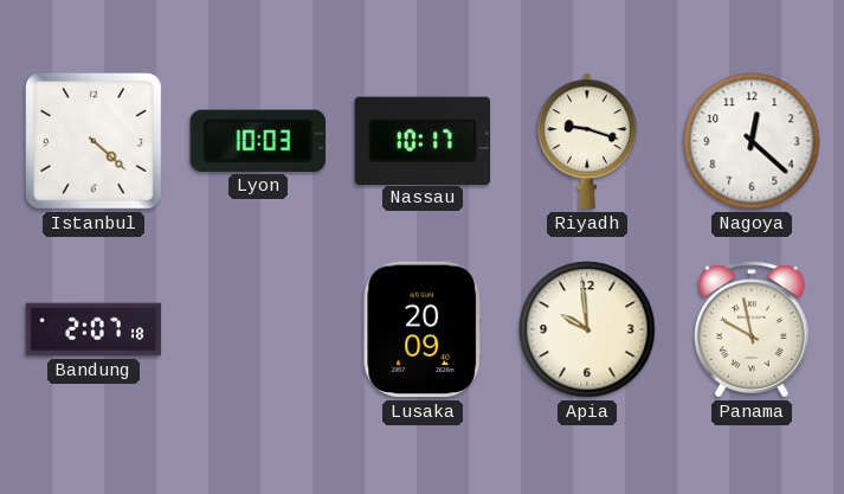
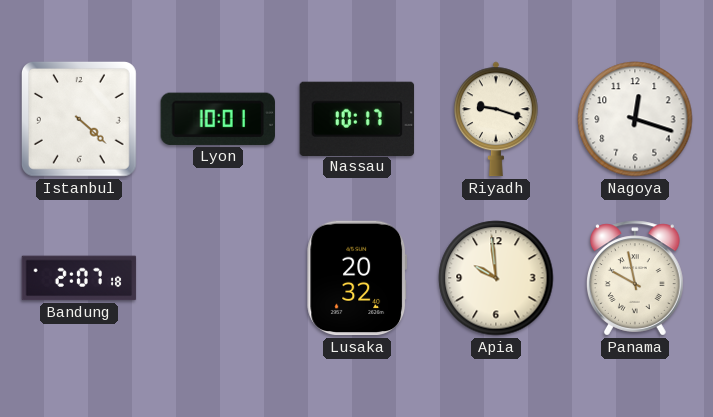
Lyon: 10:03 -> 10:01 (218, 119)
Nagoya: 12:22 -> 12:18 (635, 119)
Lusaka: 20:09 -> 20:32 (357, 278)
